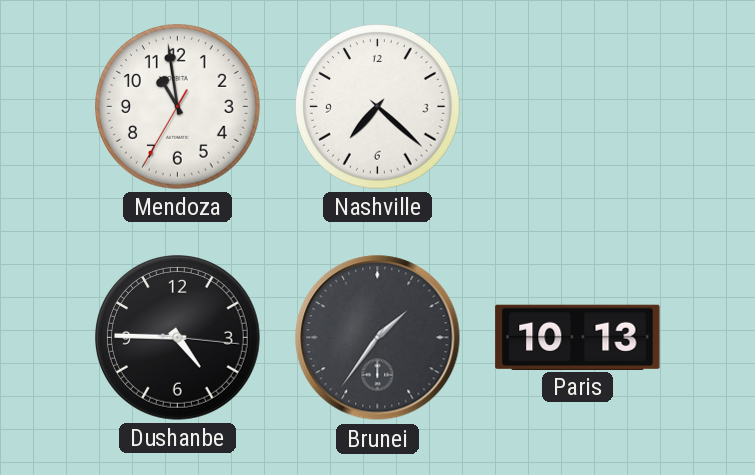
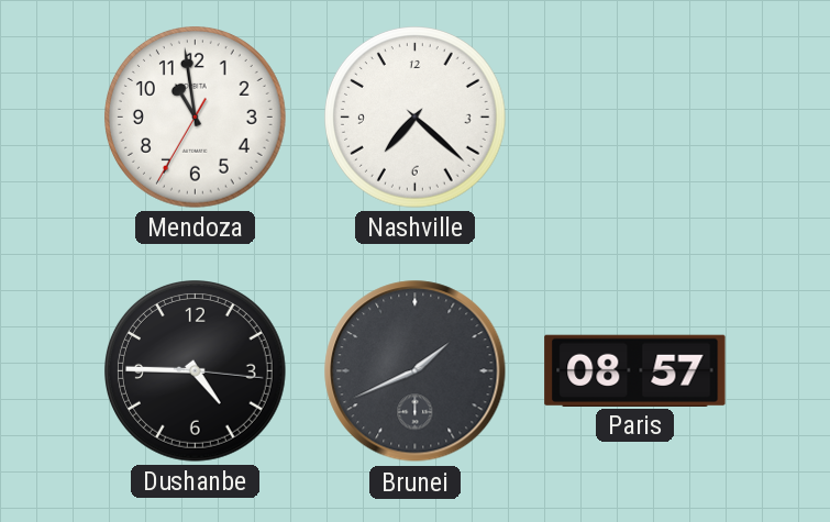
Brunei: 1:36 -> 1:41 (416, 371)
Paris: 10:13 -> 08:57 (635, 370)
